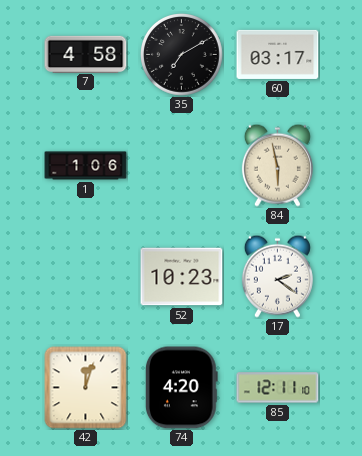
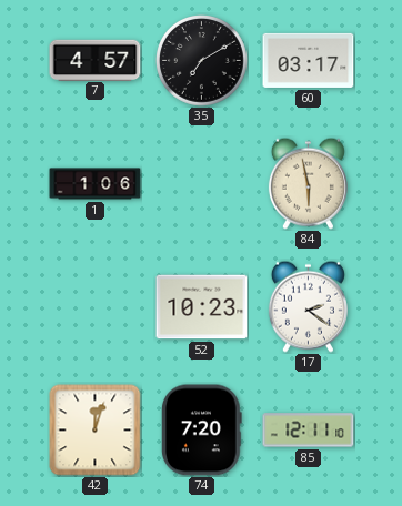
7: 4:58 -> 4:57 (96, 60)
74: 4:20 -> 7:20 (202, 431)
